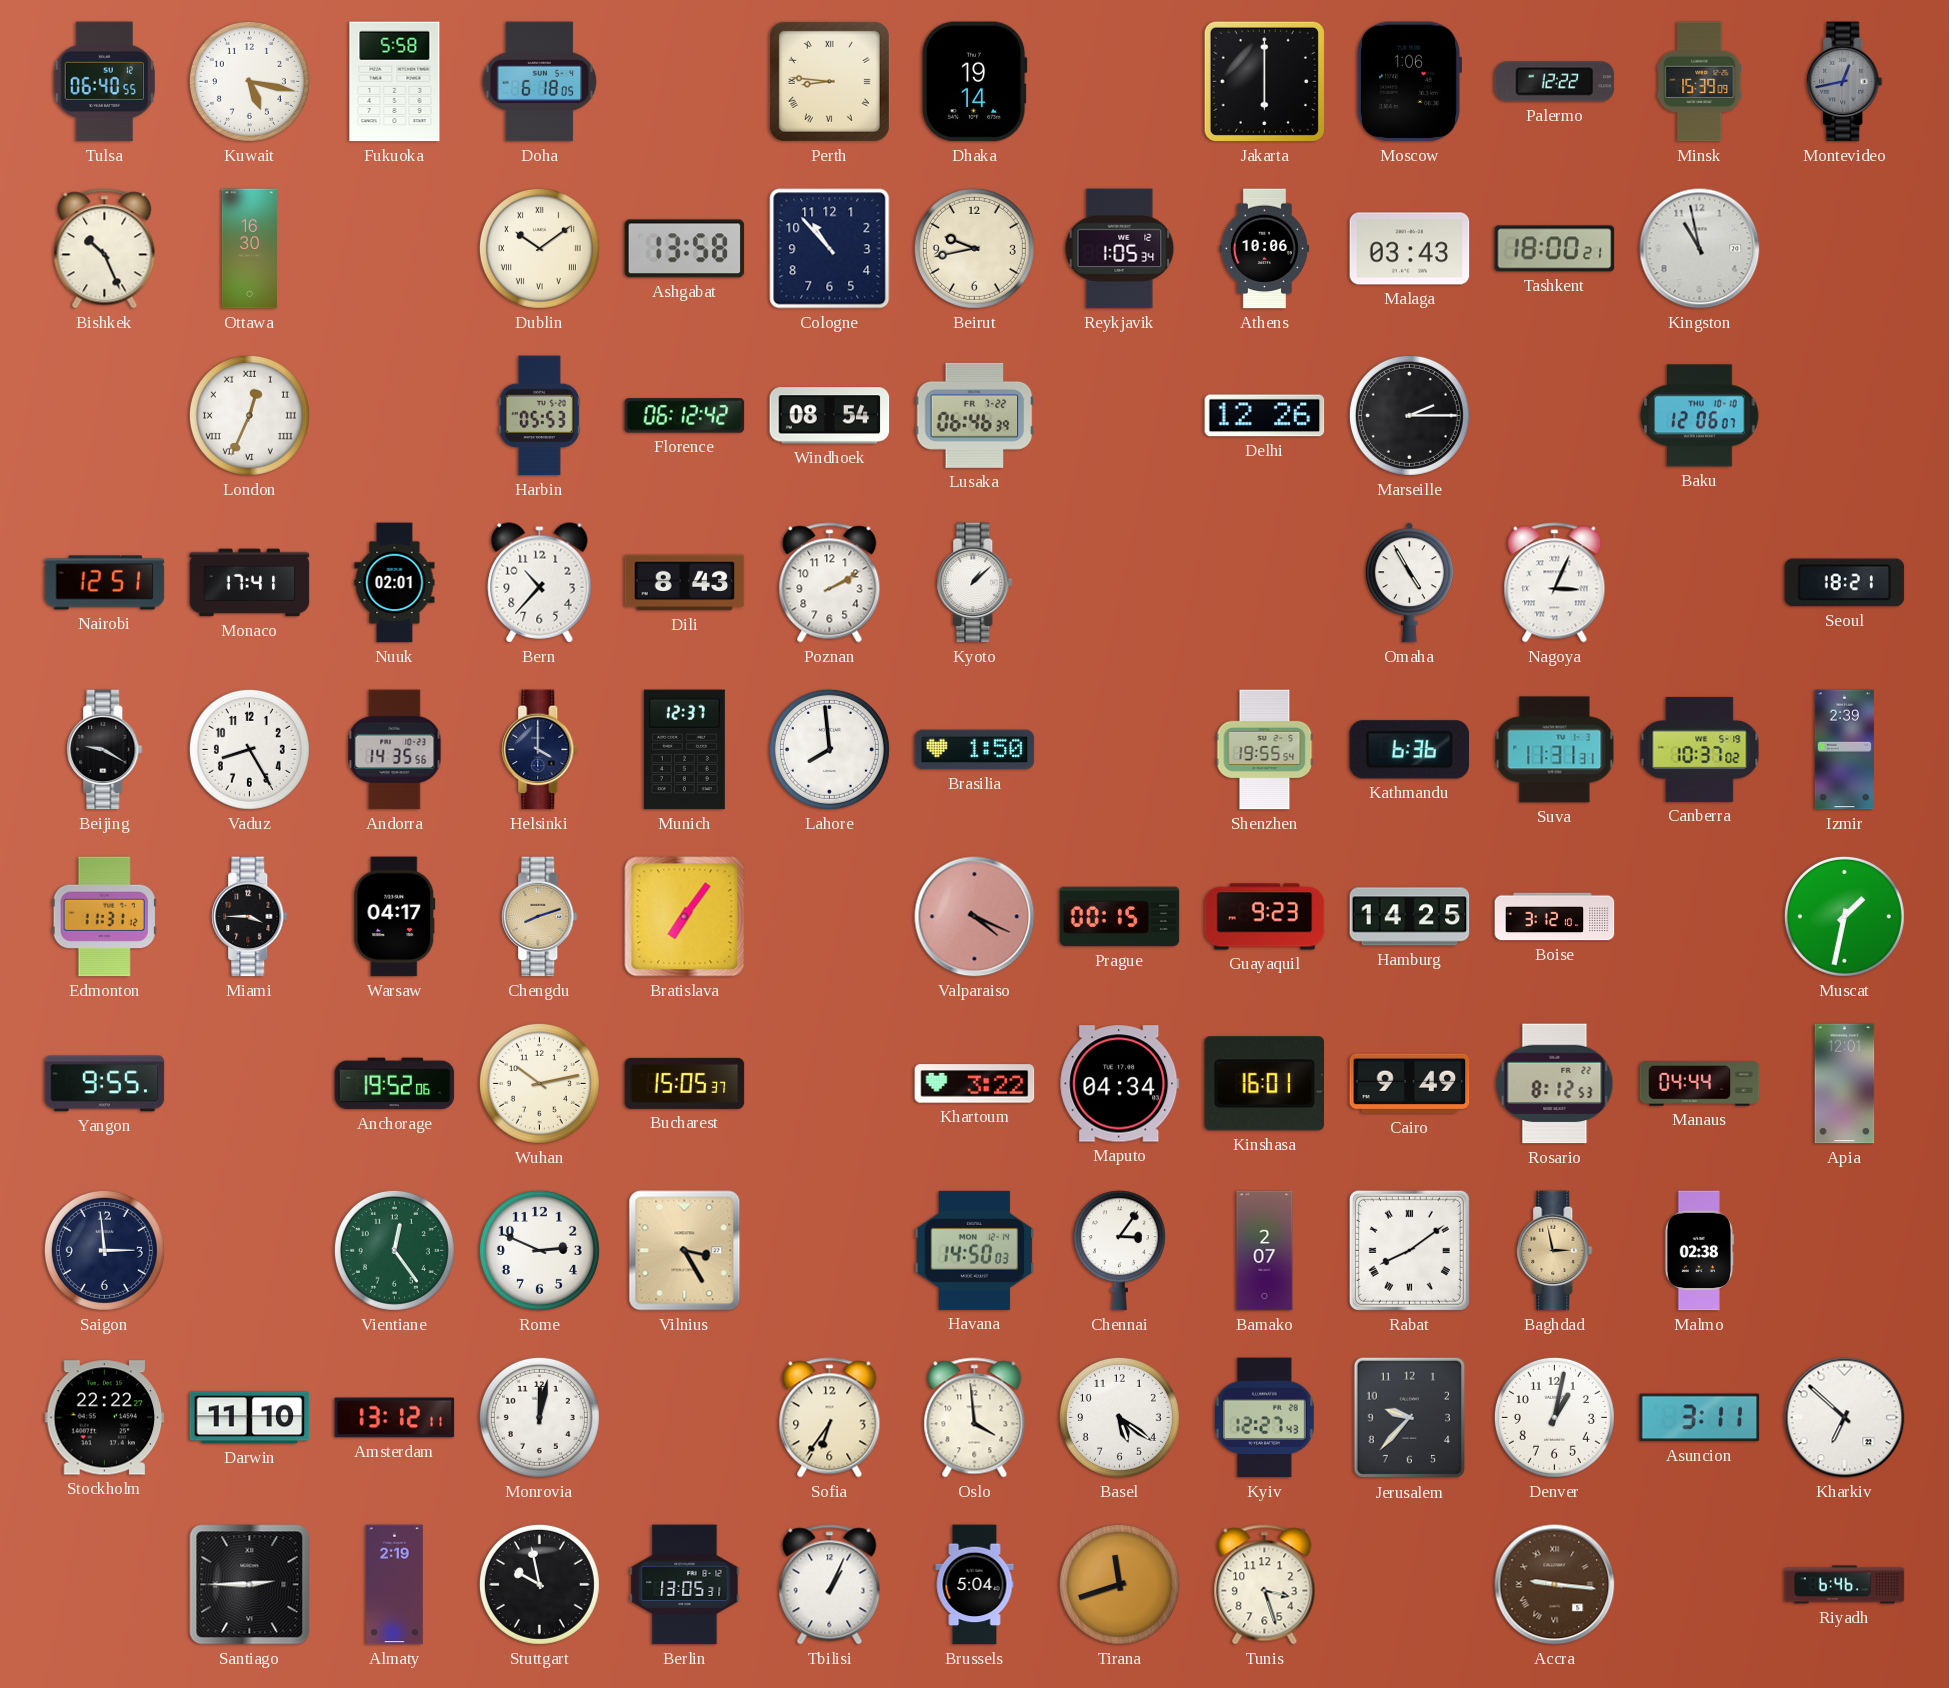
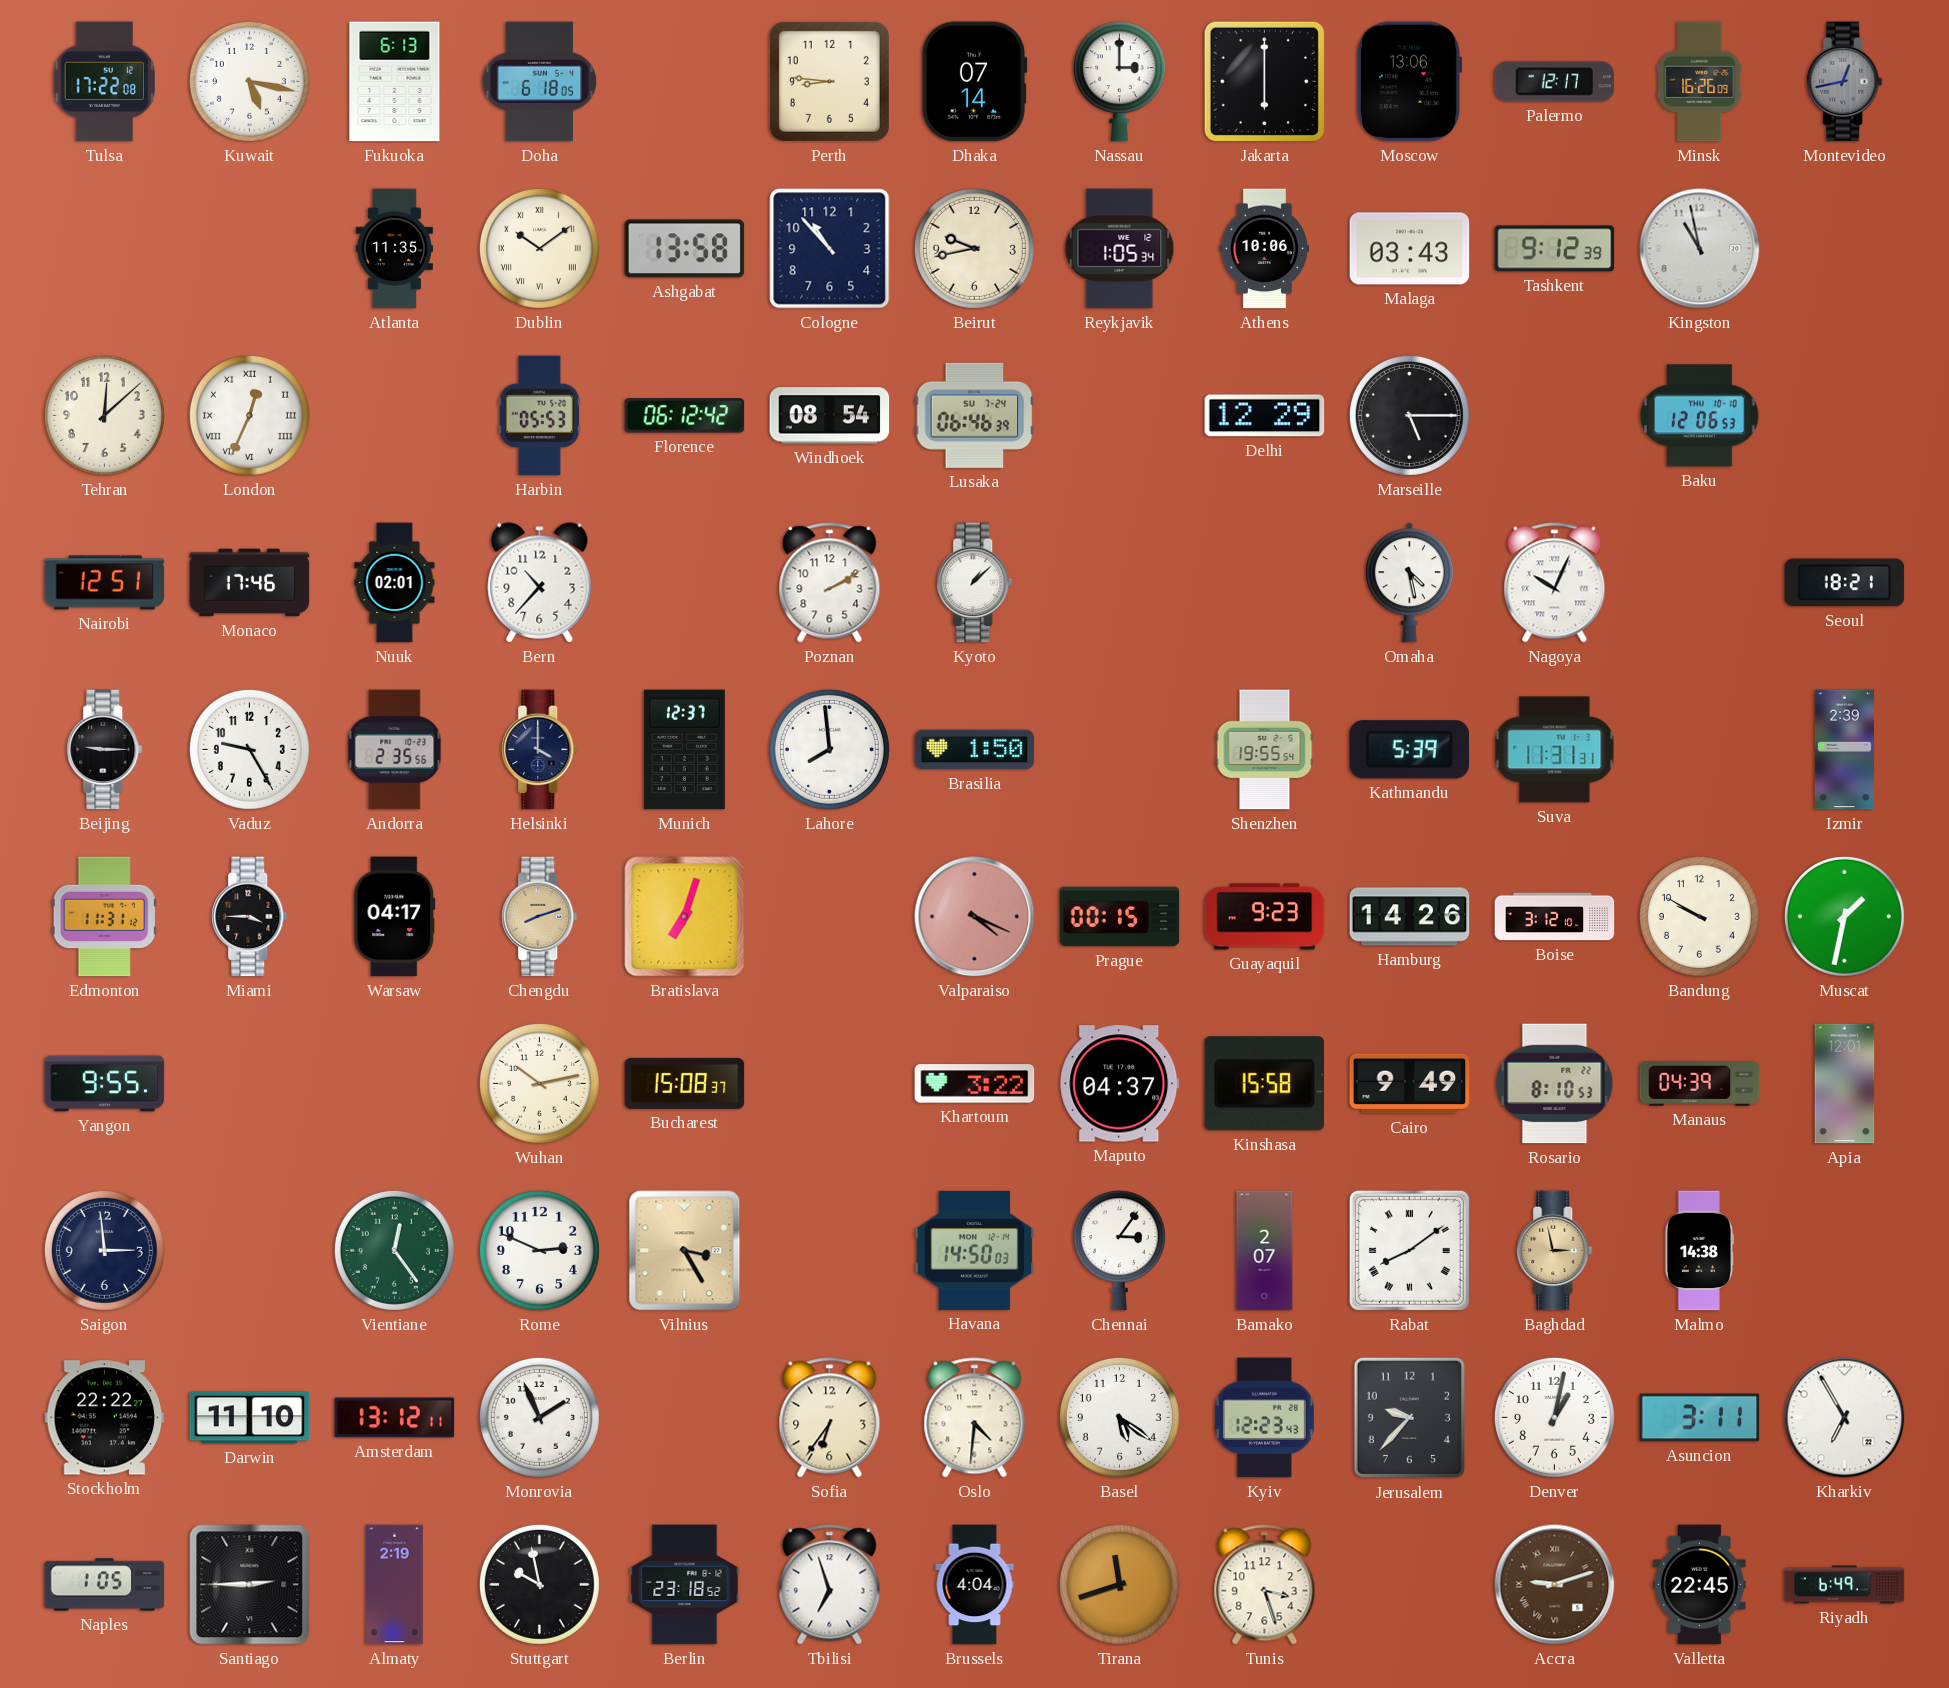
Tulsa: 06:40 -> 17:22 (104, 82)
Fukuoka: 5:58 -> 6:13 (395, 82)
Perth numerals: Roman -> Arabic (829, 81)
Dhaka: 19:14 -> 07:14 (974, 82)
Nassau: none -> 3:00 (1119, 82)
Moscow: 1:06 -> 13:06 (1408, 82)
Palermo: 12:22 -> 12:17 (1555, 82)
Minsk: 15:39 -> 16:26 (1700, 82)
Bishkek: 10:26 -> none (105, 249)
Ottawa: 16:30 -> none (249, 249)
Atlanta: none -> 11:35 (394, 249)
Tashkent: 18:00 -> 9:12 (1555, 249)
Tehran: none -> 12:08 (104, 415)
Lusaka date: FR 7-22 -> SU 7-24 (975, 415)
Delhi: 12:26 -> 12:29 (1265, 416)
Marseille: 2:15 -> 5:15 (1409, 415)
Baku: 12:06:07 -> 12:06:53 (1700, 416)
Monaco: 17:41 -> 17:46 (250, 583)
Dili: 8:43 -> none (685, 583)
Omaha: 4:55 -> 4:28 (1409, 583)
Nagoya: 3:04 -> 10:04 (1555, 583)
Beijing: 9:20 -> 9:15 (105, 750)
Vaduz: 8:25 -> 9:25 (249, 749)
Andorra: 14:35 -> 2:35 (395, 750)
Kathmandu: 6:36 -> 5:39 (1410, 750)
Canberra: 10:37 -> none (1700, 749)
Bratislava: 7:06 -> 7:03 (685, 917)
Hamburg: 14:25 -> 14:26 (1410, 917)
Bandung: none -> 9:50 (1699, 916)
Anchorage: 19:52 -> none (395, 1084)
Bucharest: 15:05 -> 15:08 (685, 1083)
Maputo: 04:34 -> 04:37 (1120, 1084)
Kinshasa: 16:01 -> 15:58 (1264, 1084)
Rosario: 8:12 -> 8:10 (1555, 1084)
Manaus: 04:44 -> 04:39 (1700, 1084)
Malmo: 02:38 -> 14:38 (1700, 1251)
Monrovia: 12:02 -> 1:56 (539, 1417)
Oslo: 3:59 -> 4:31 (975, 1418)
Kyiv: 12:27 -> 12:23 (1264, 1418)
Kharkiv: 6:52 -> 6:55 (1845, 1418)
Naples: none -> 1:05 (105, 1585)
Berlin: 13:05 -> 23:18 (685, 1585)
Tbilisi: 1:04 -> 6:57 (830, 1585)
Brussels: 5:04 -> 4:04 (975, 1585)
Accra: 9:16 -> 9:12 (1555, 1585)
Valletta: none -> 22:45 (1700, 1585)
Riyadh: 6:46 -> 6:49 (1845, 1585)
